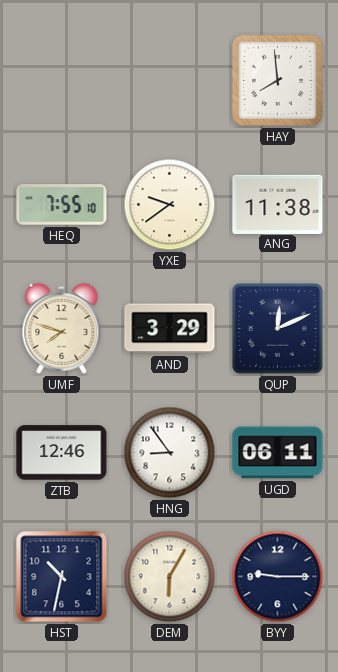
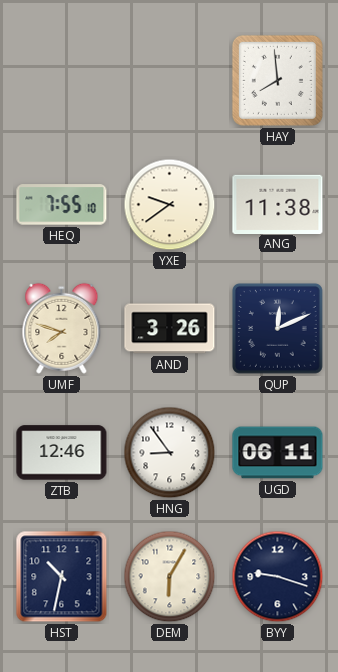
AND: 3:29 -> 3:26 (170, 329)
BYY: 9:15 -> 9:18 (278, 577)
